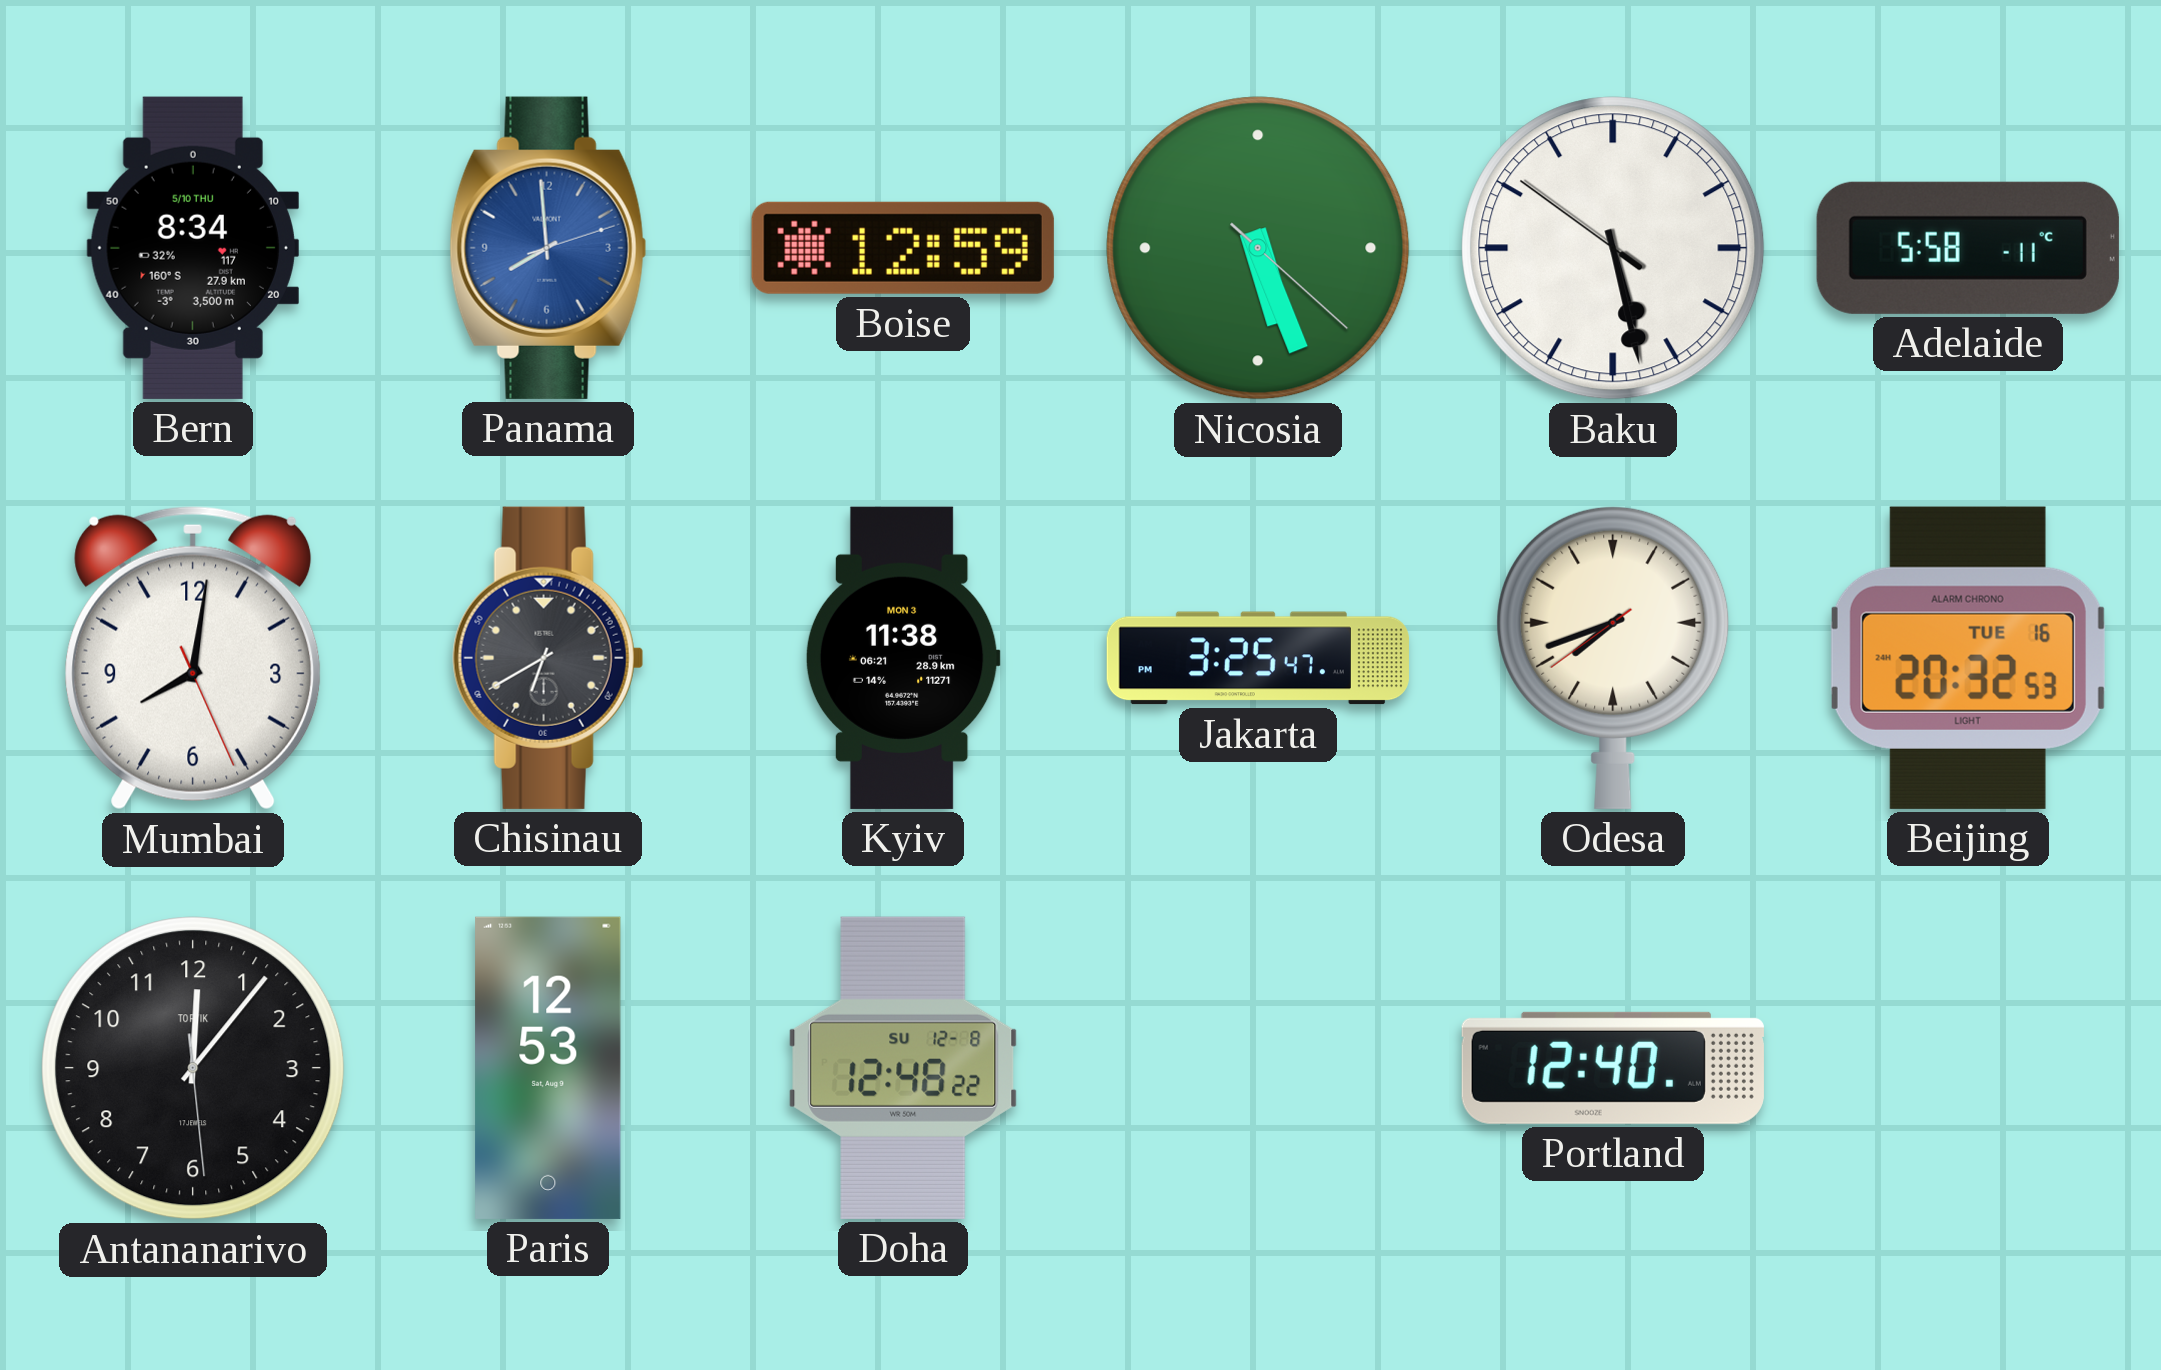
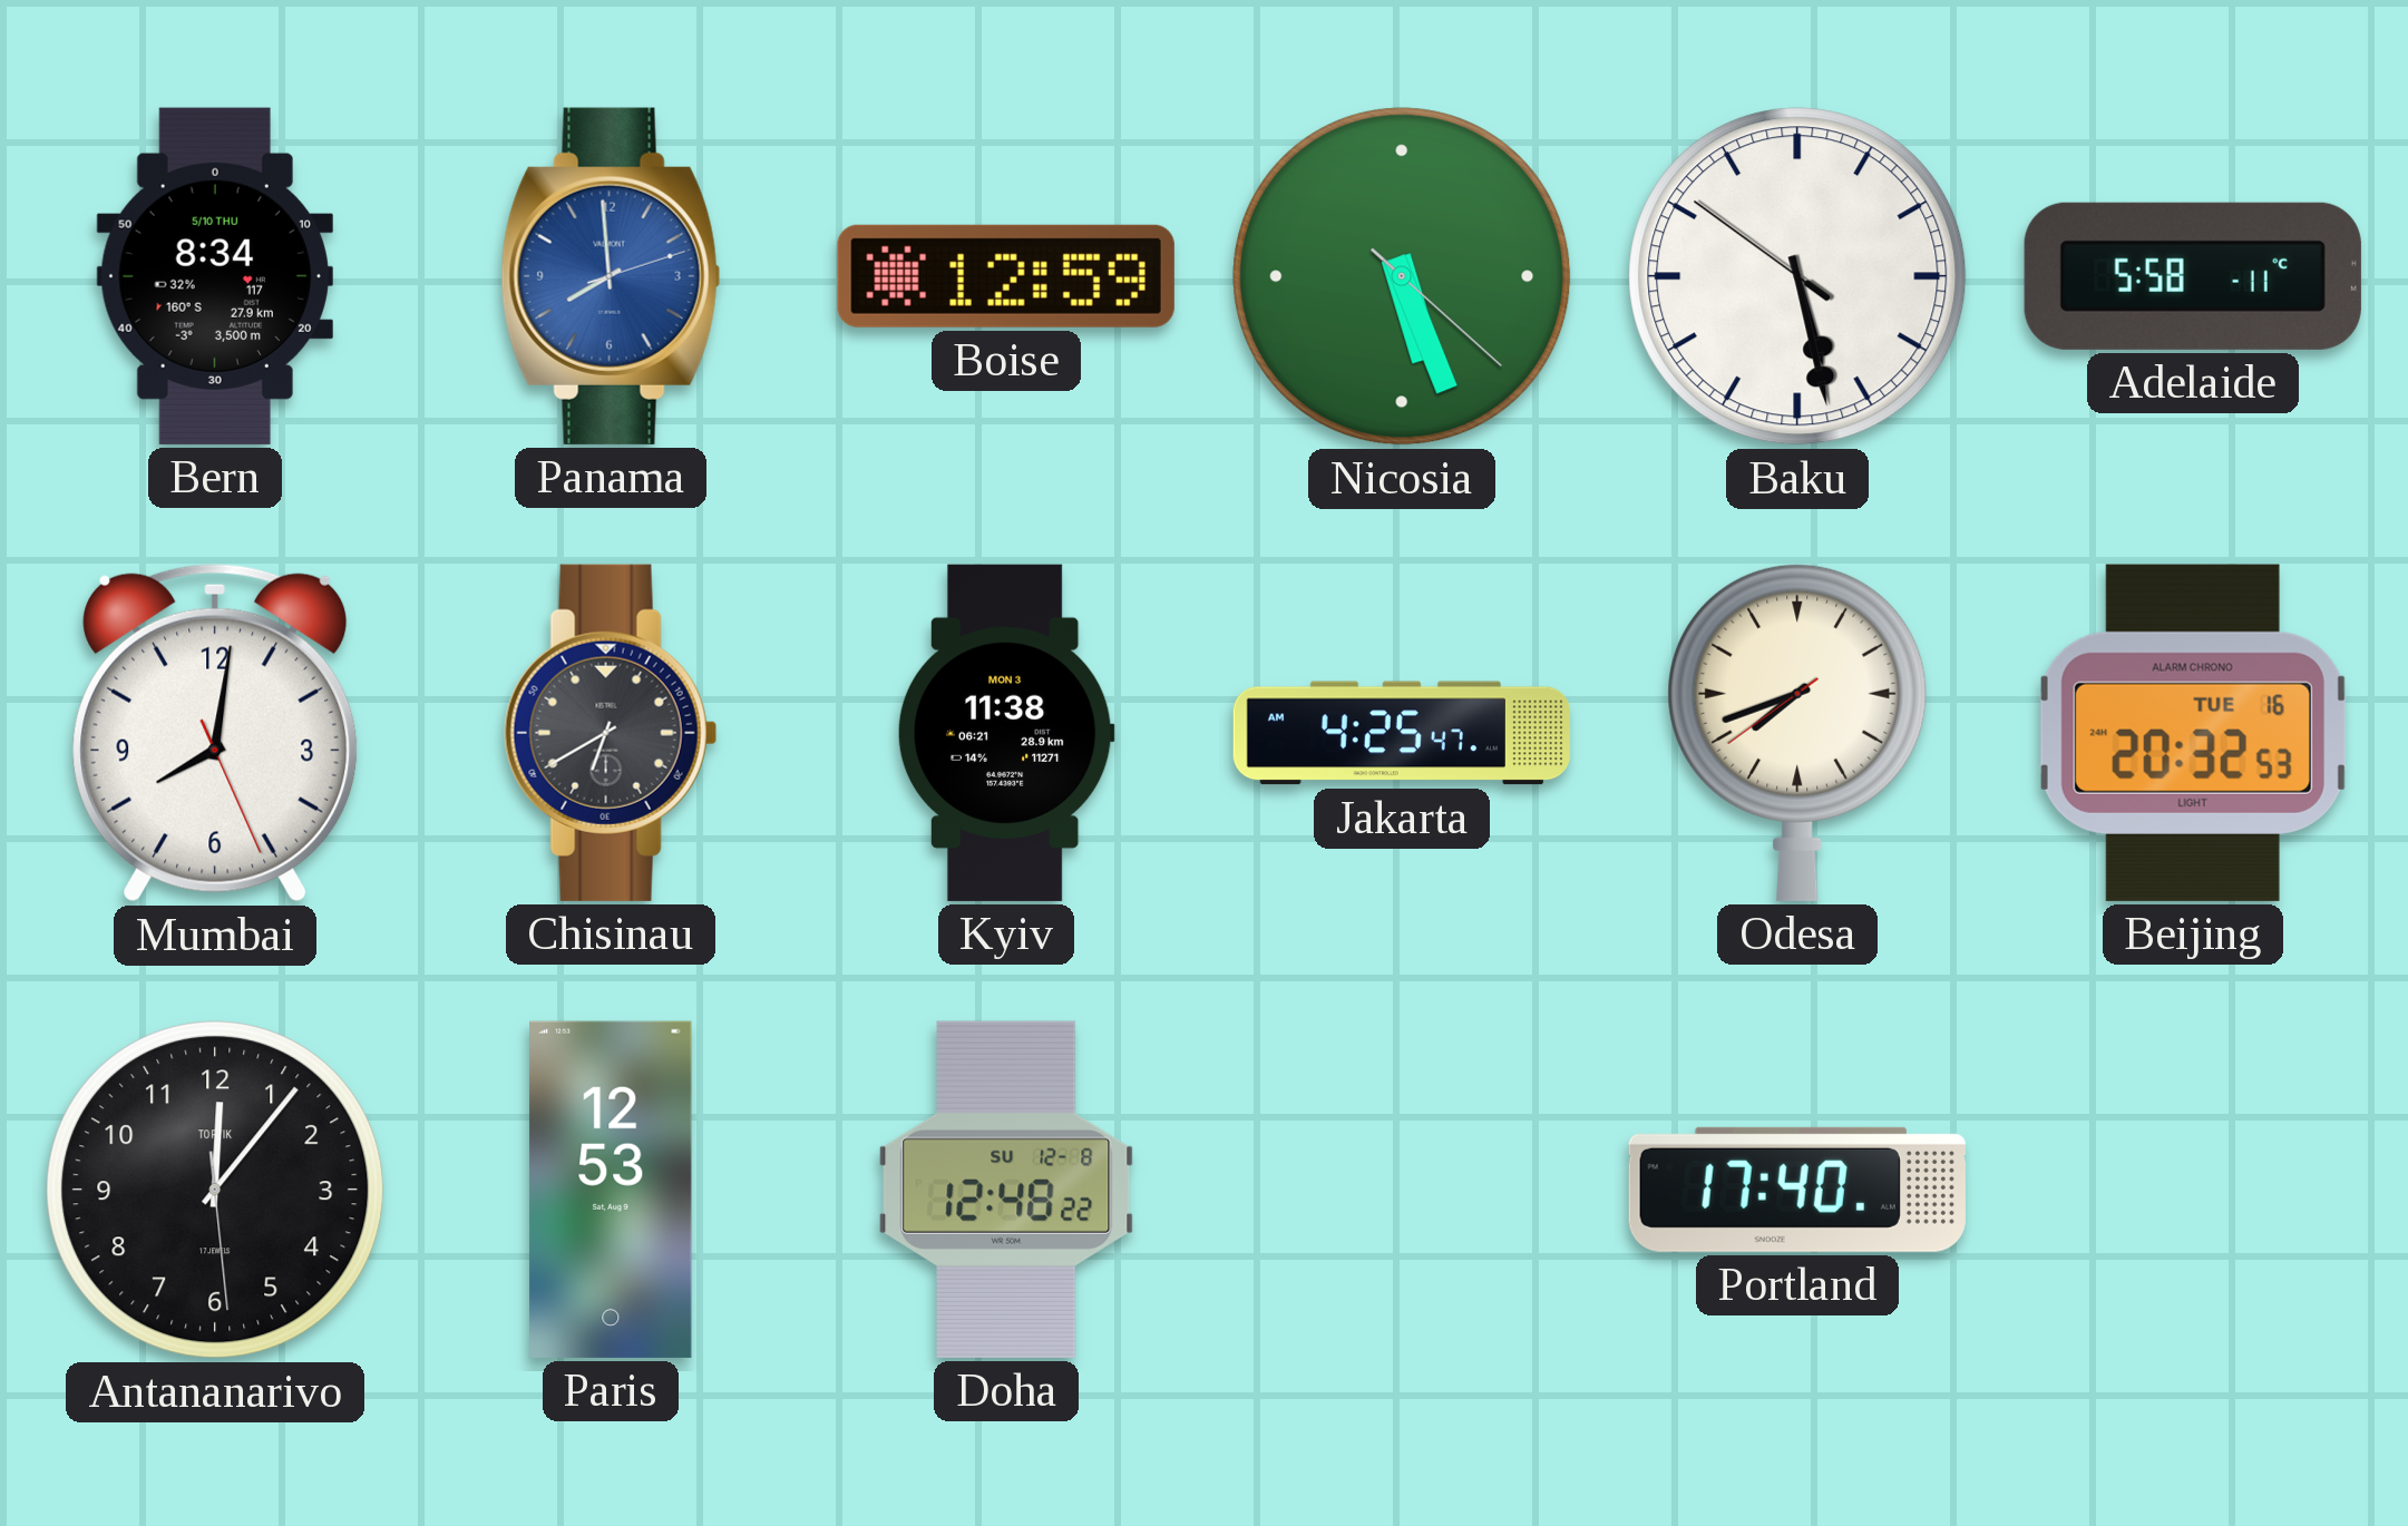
Jakarta: 3:25 -> 4:25 (1402, 733)
Portland: 12:40 -> 17:40 (1797, 1190)
